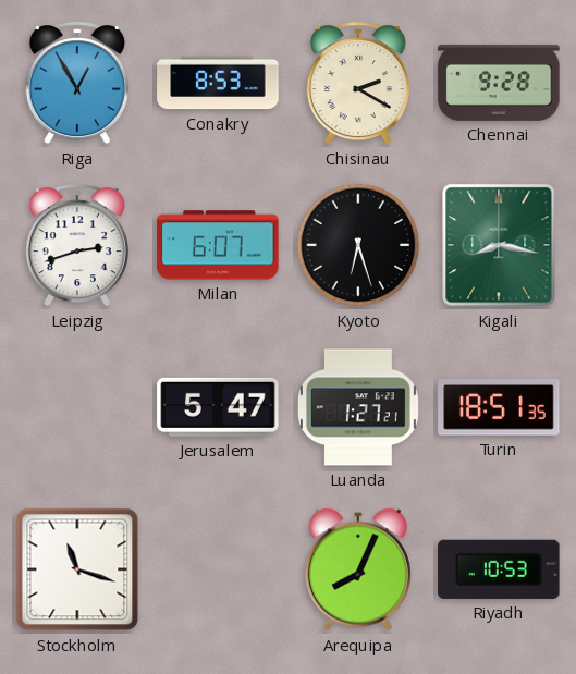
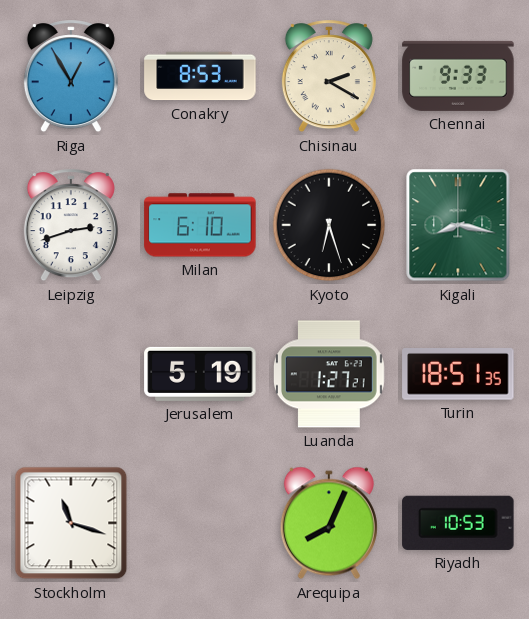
Chennai: 9:28 -> 9:33 (458, 76)
Milan: 6:07 -> 6:10 (200, 225)
Jerusalem: 5:47 -> 5:19 (200, 374)
